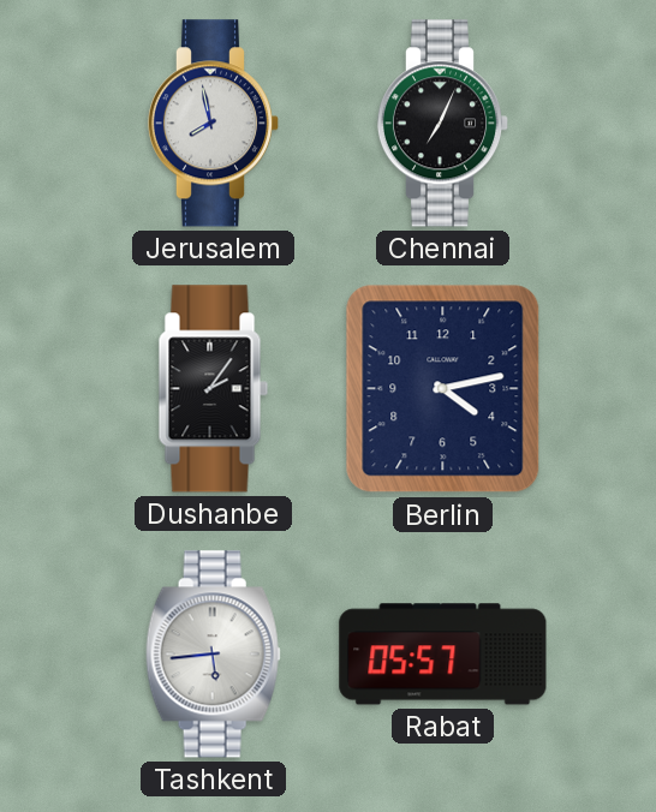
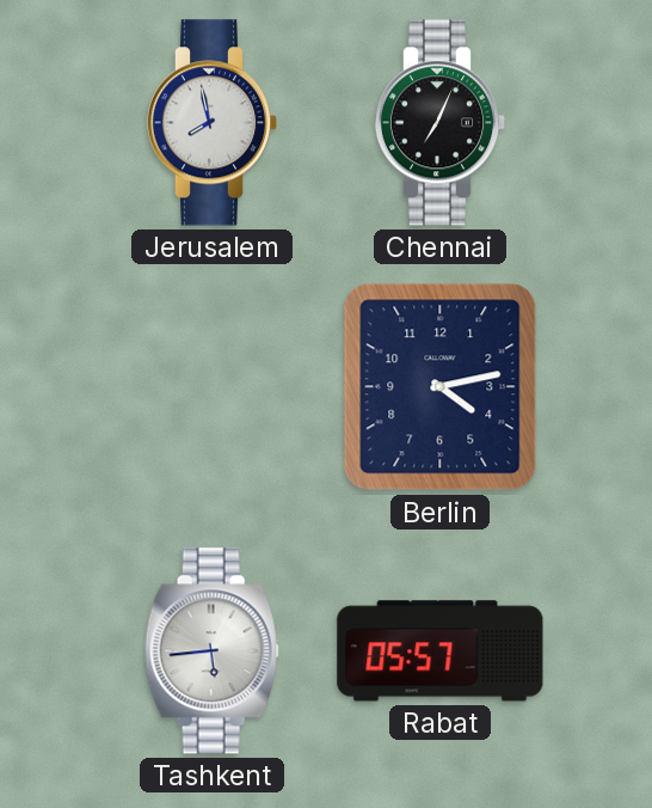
Dushanbe: 2:06 -> none (214, 389)
